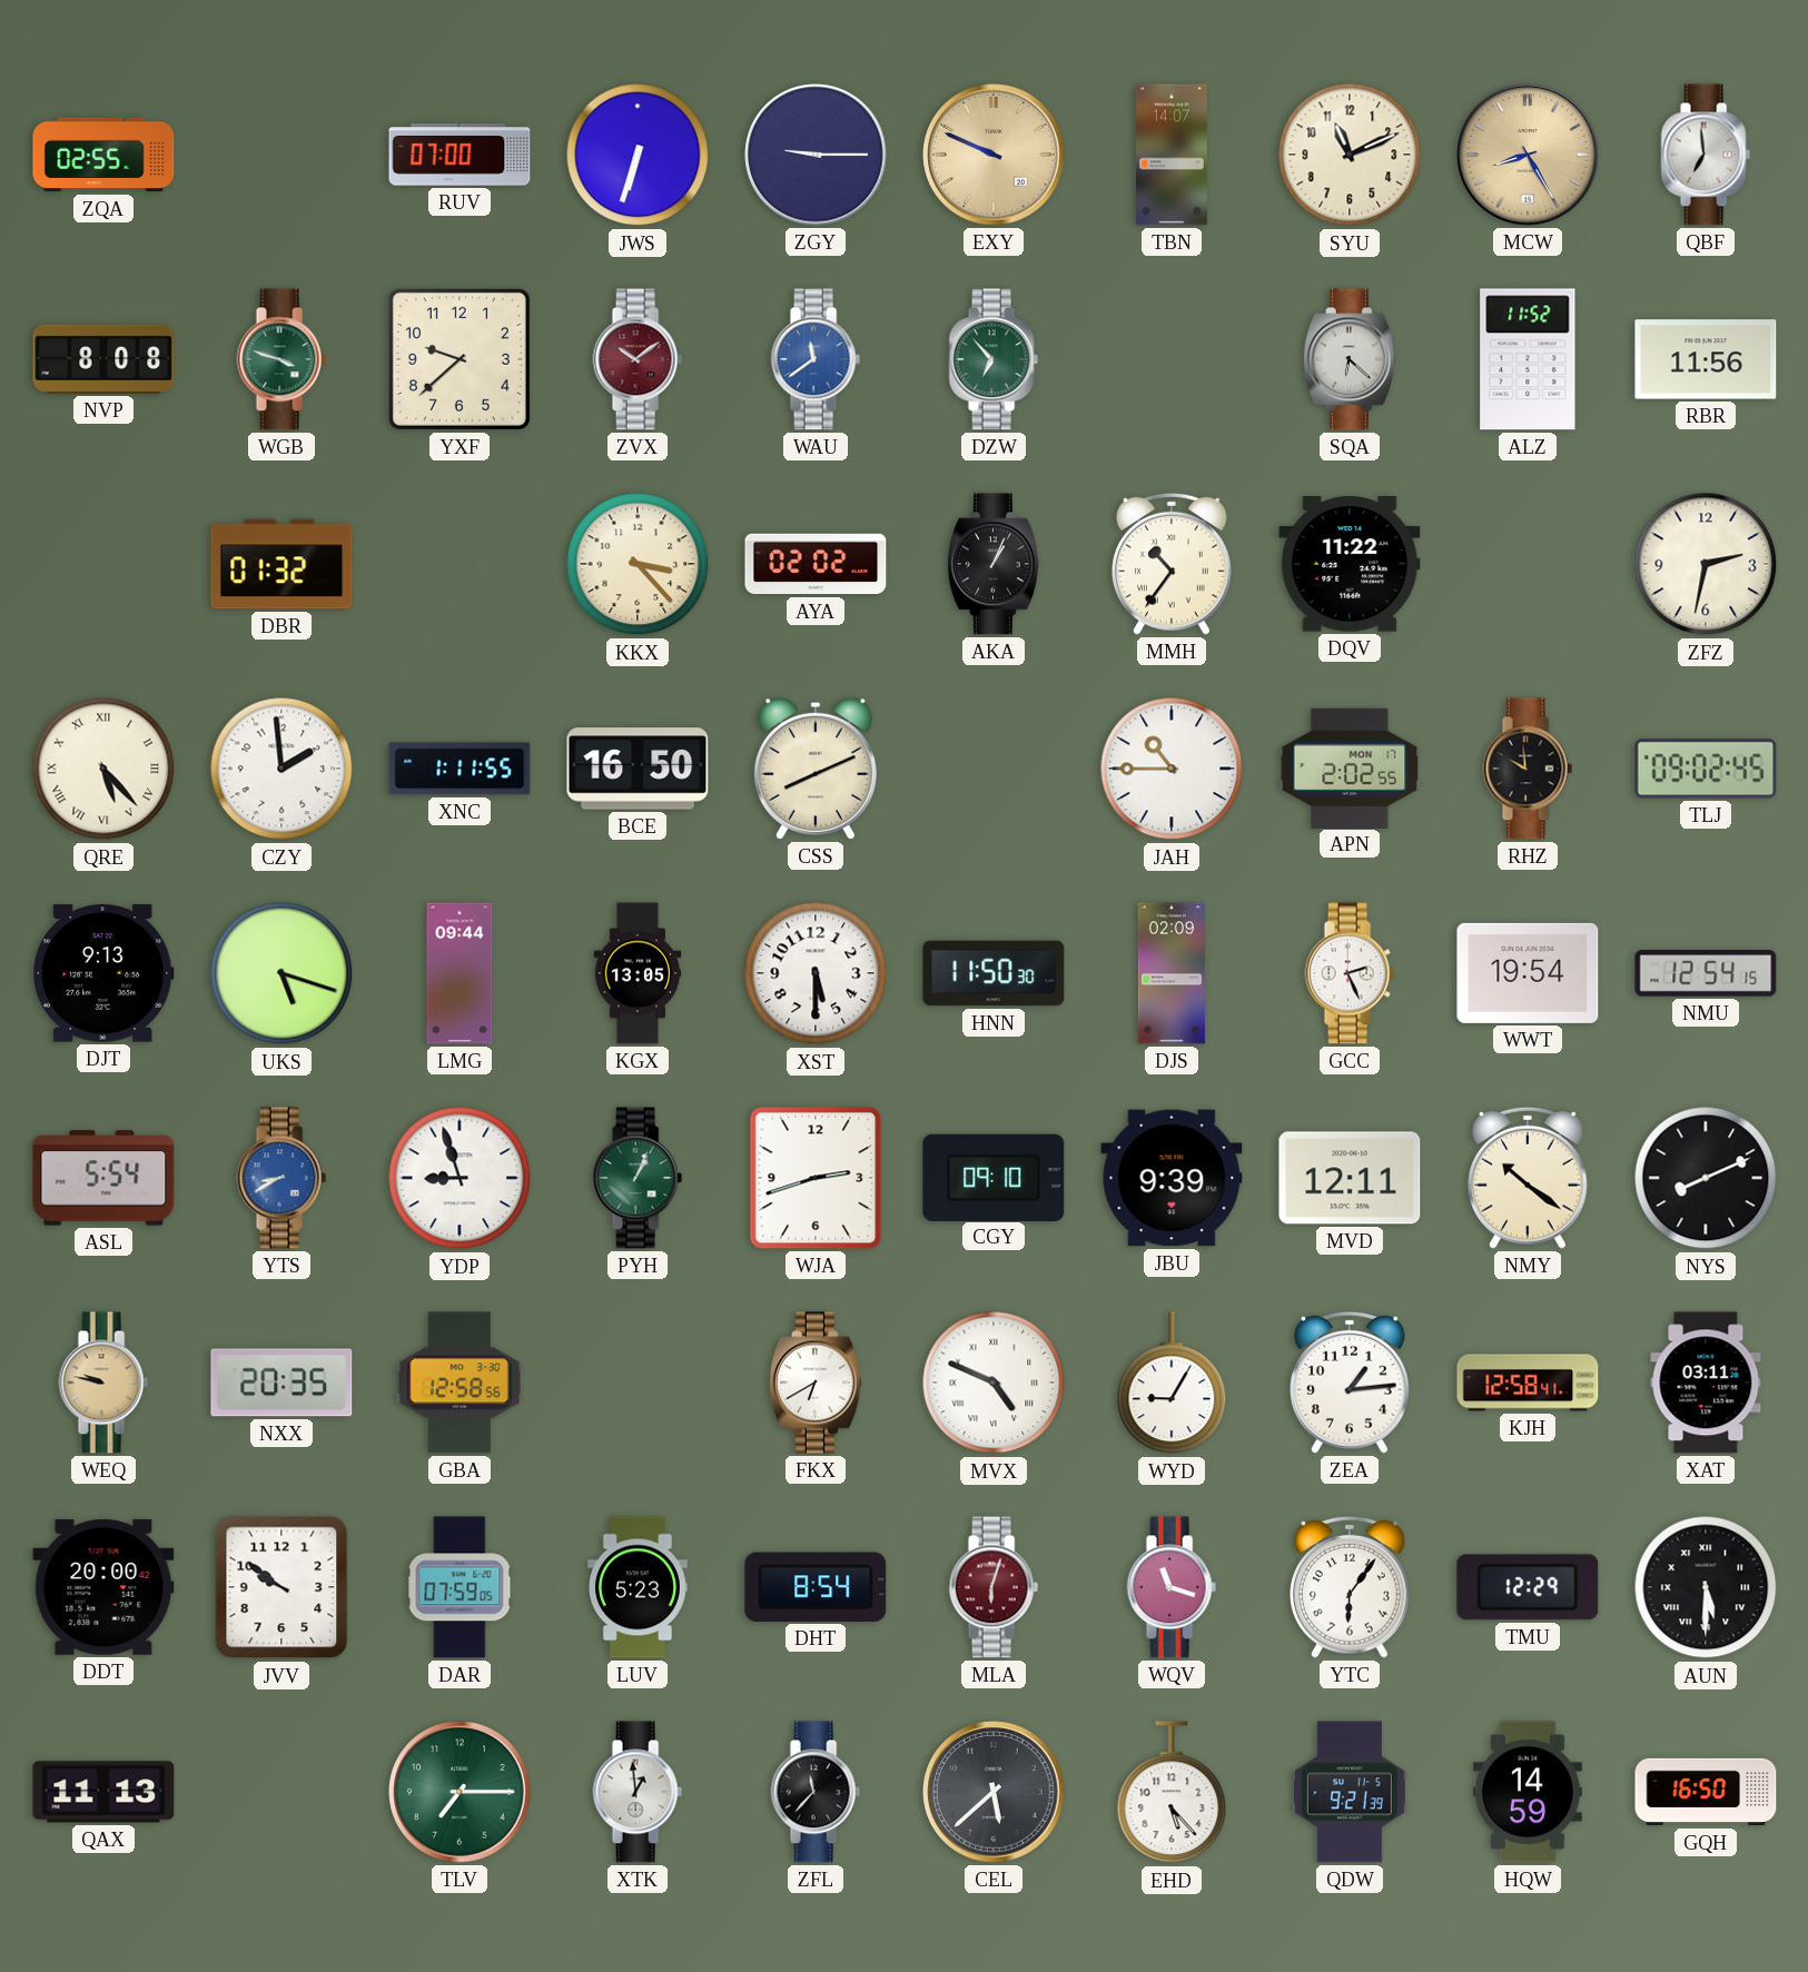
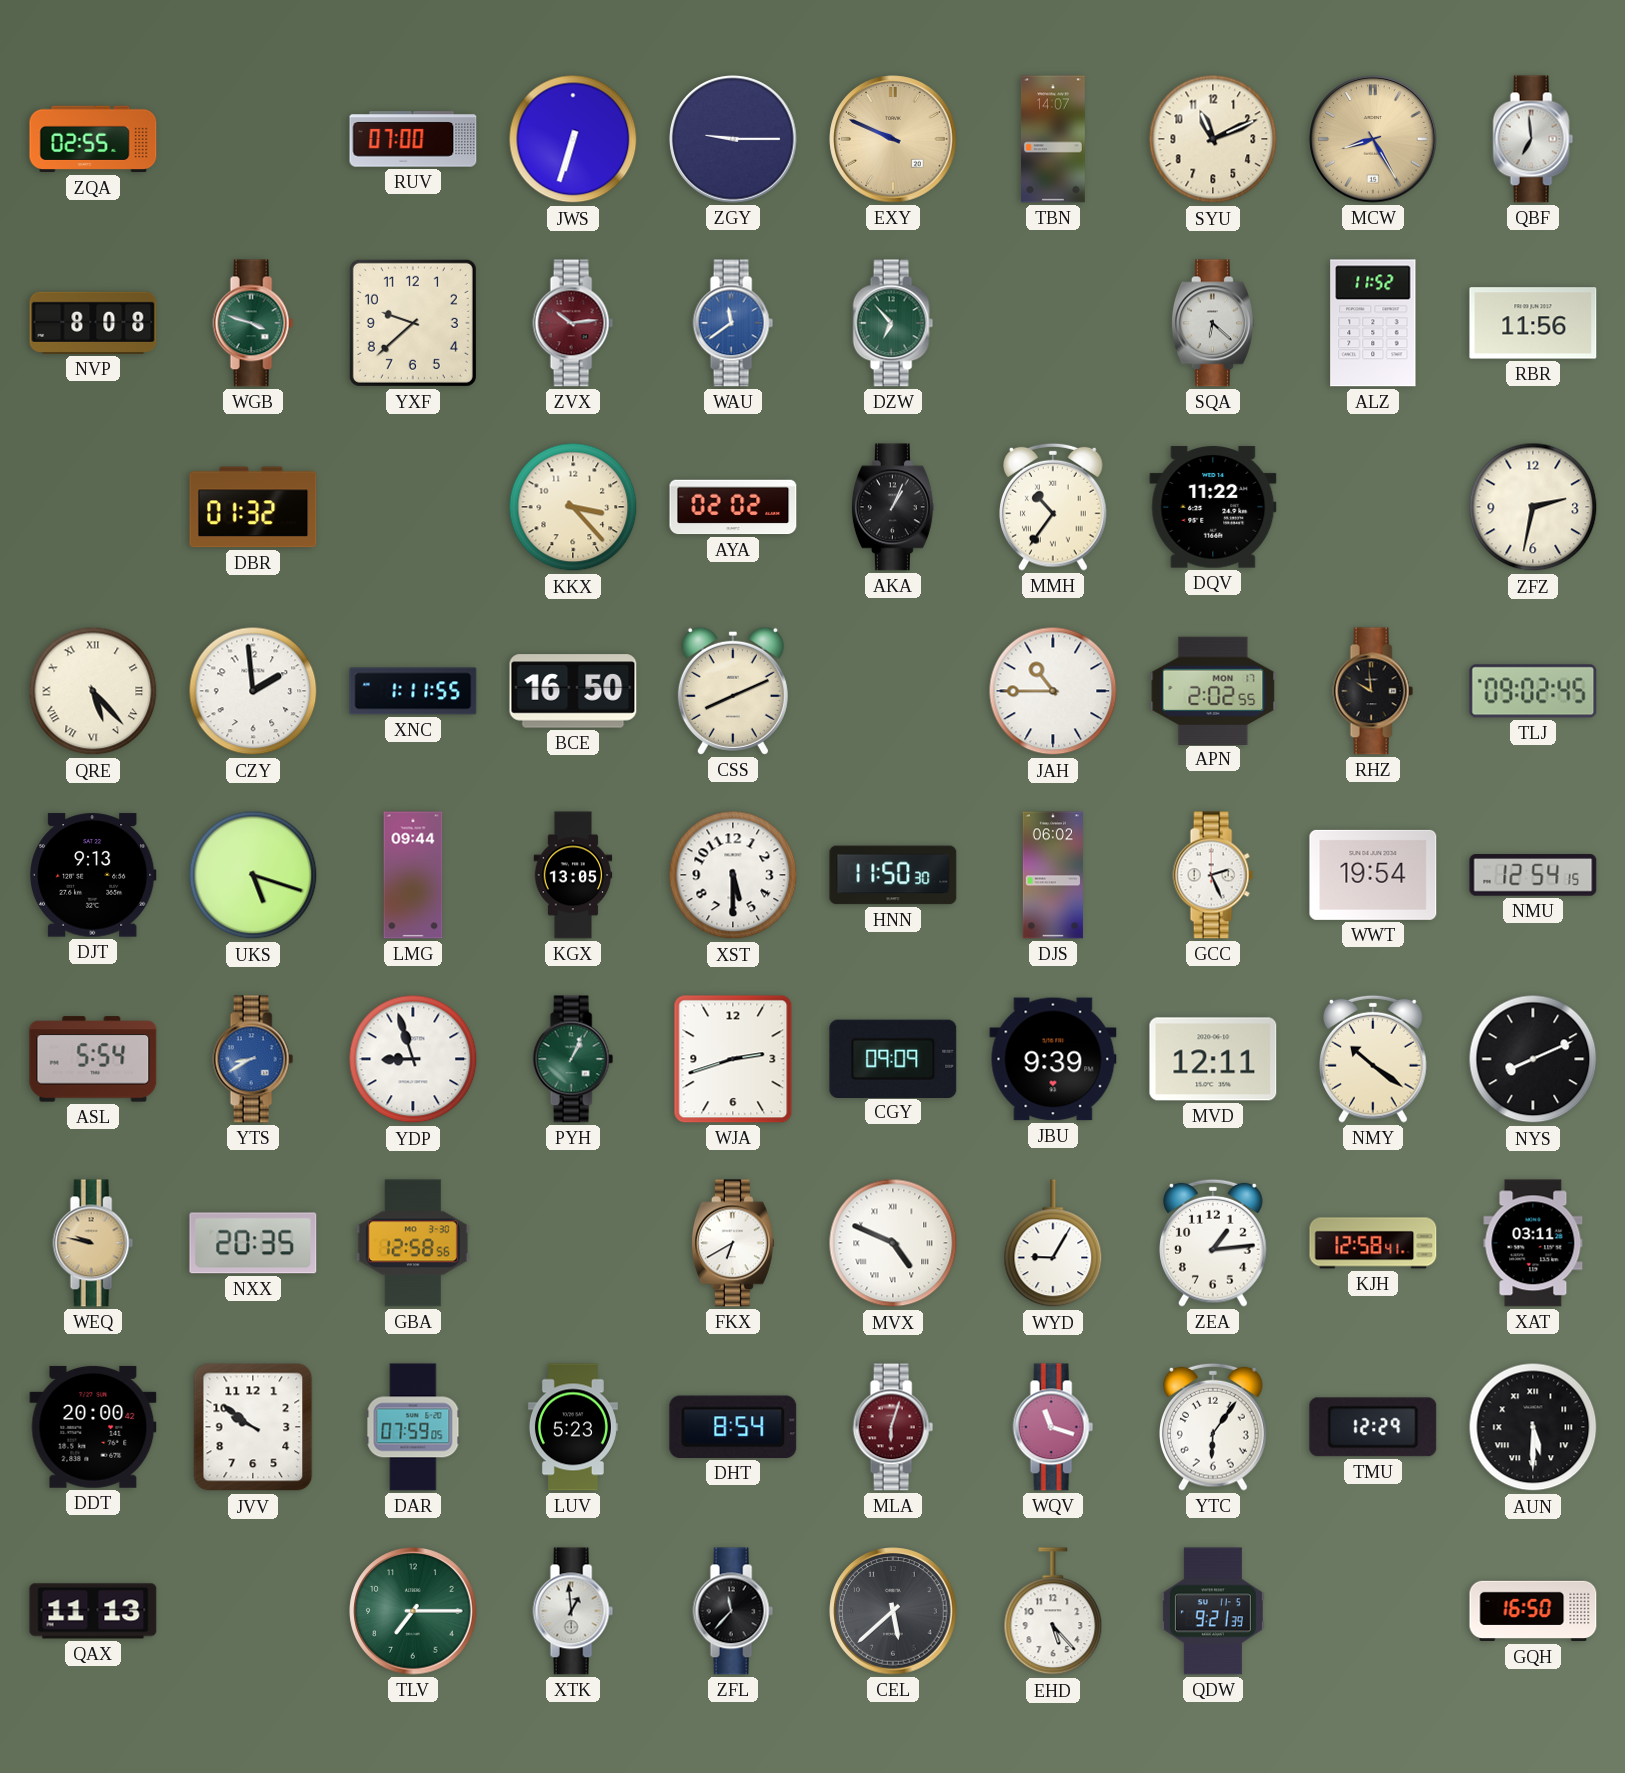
ZVX: 10:09 -> 10:14 (573, 323)
DJS: 02:09 -> 06:02 (1053, 875)
CGY: 09:10 -> 09:09 (893, 1058)
HQW: 14:59 -> none (1528, 1792)
